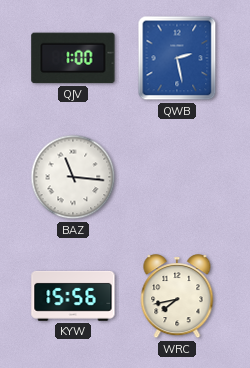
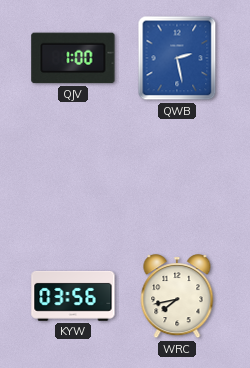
BAZ: 11:16 -> none (73, 177)
KYW: 15:56 -> 03:56 (73, 296)
